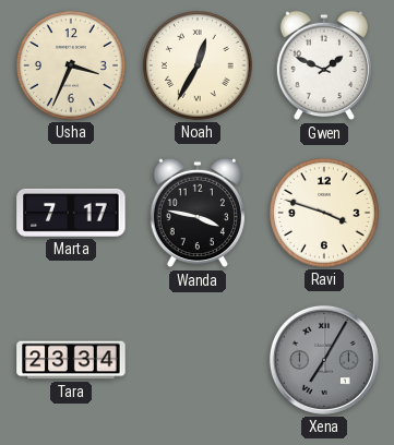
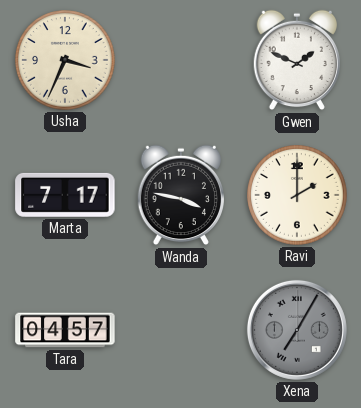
Noah: 12:35 -> none (198, 65)
Ravi: 3:48 -> 2:00 (297, 195)
Tara: 23:34 -> 04:57 (65, 330)
